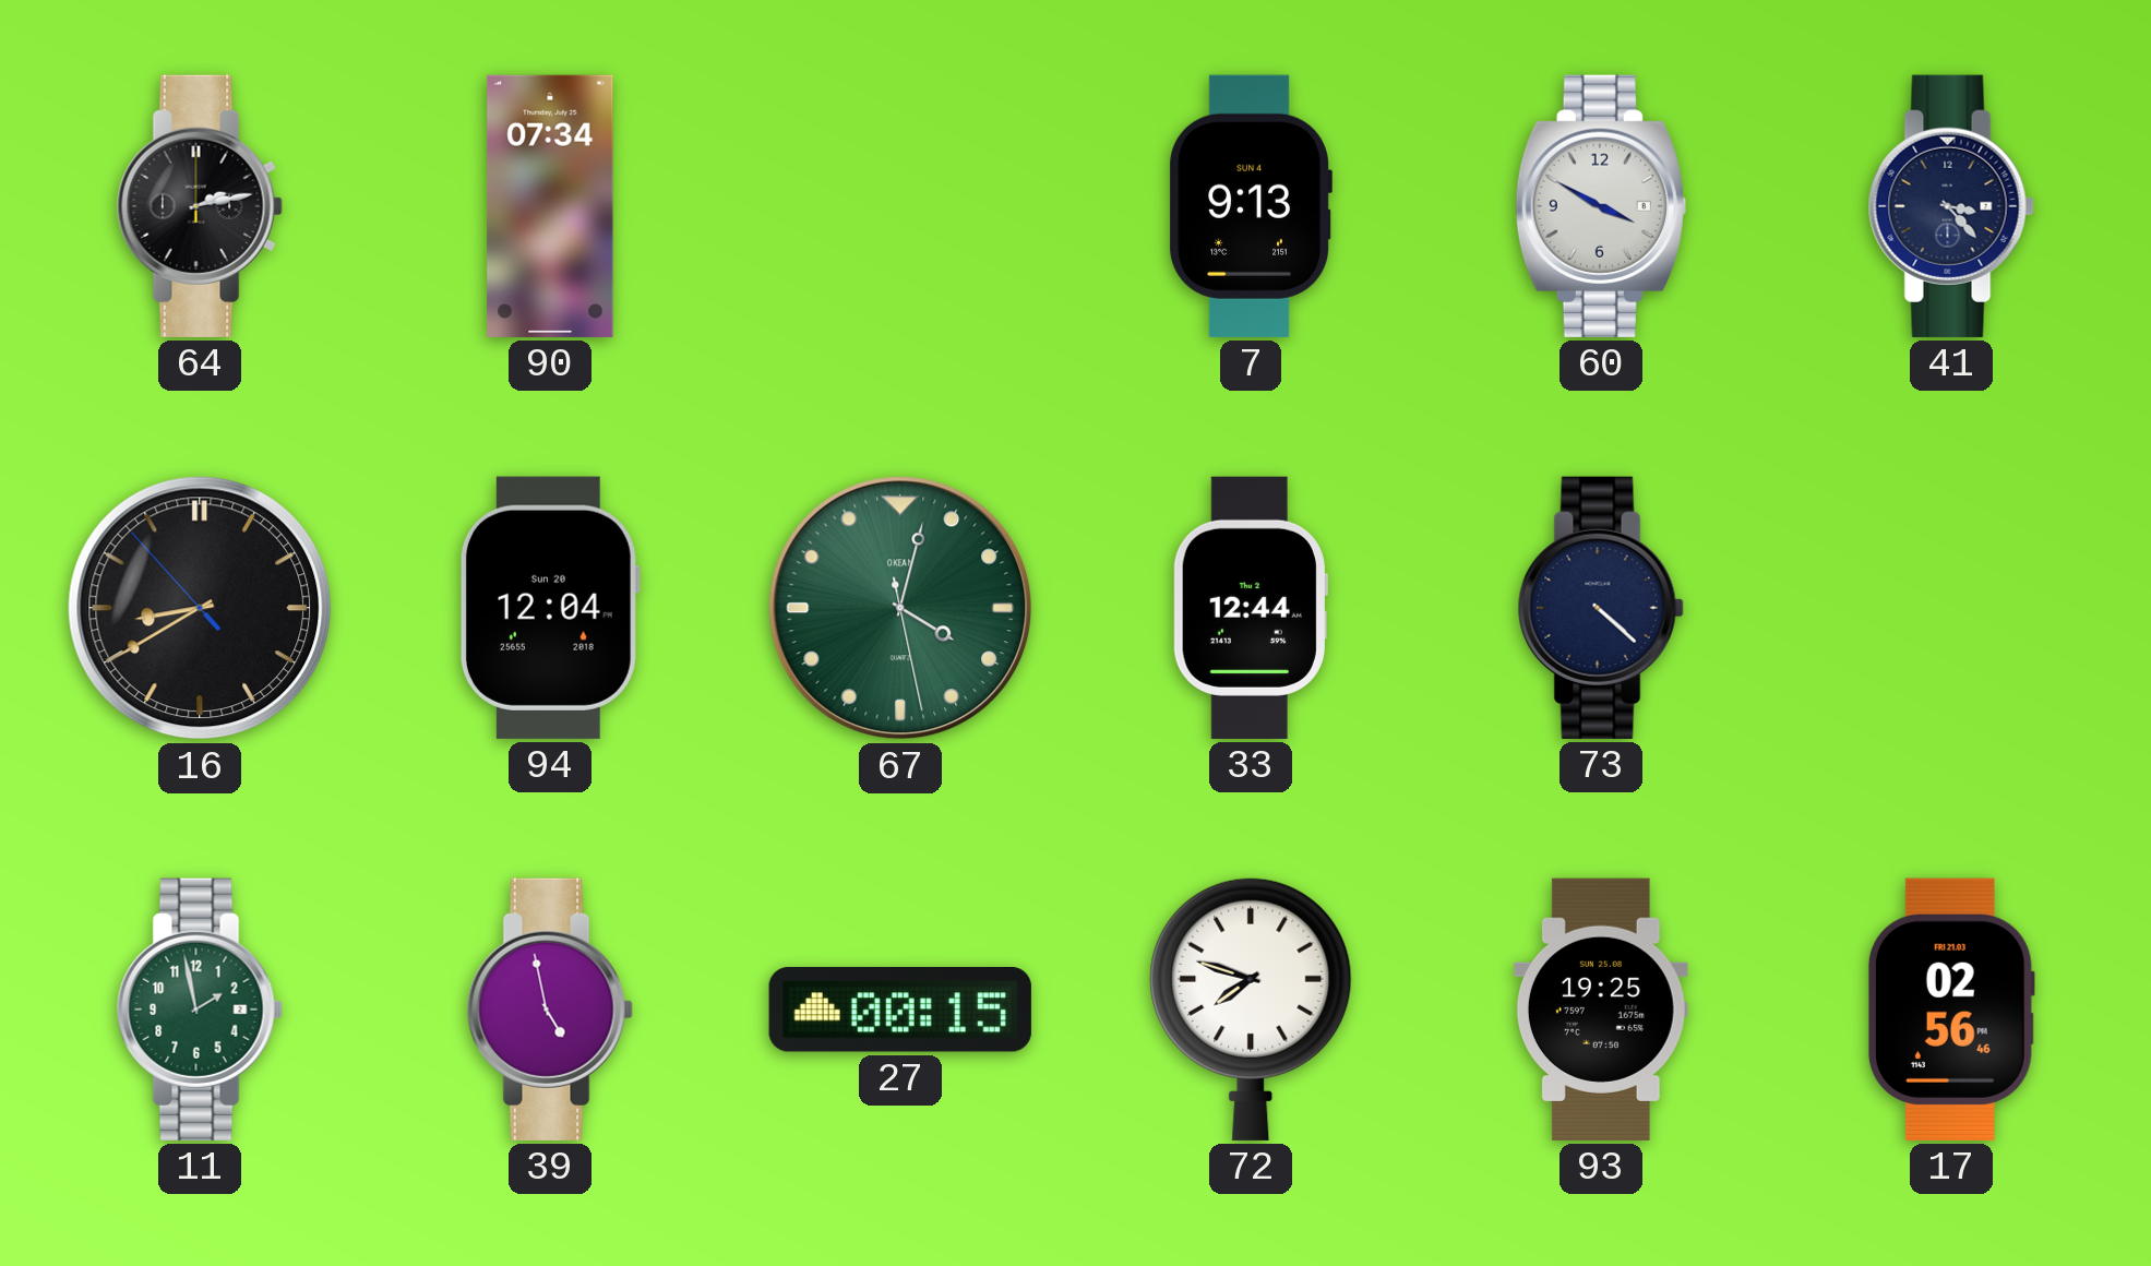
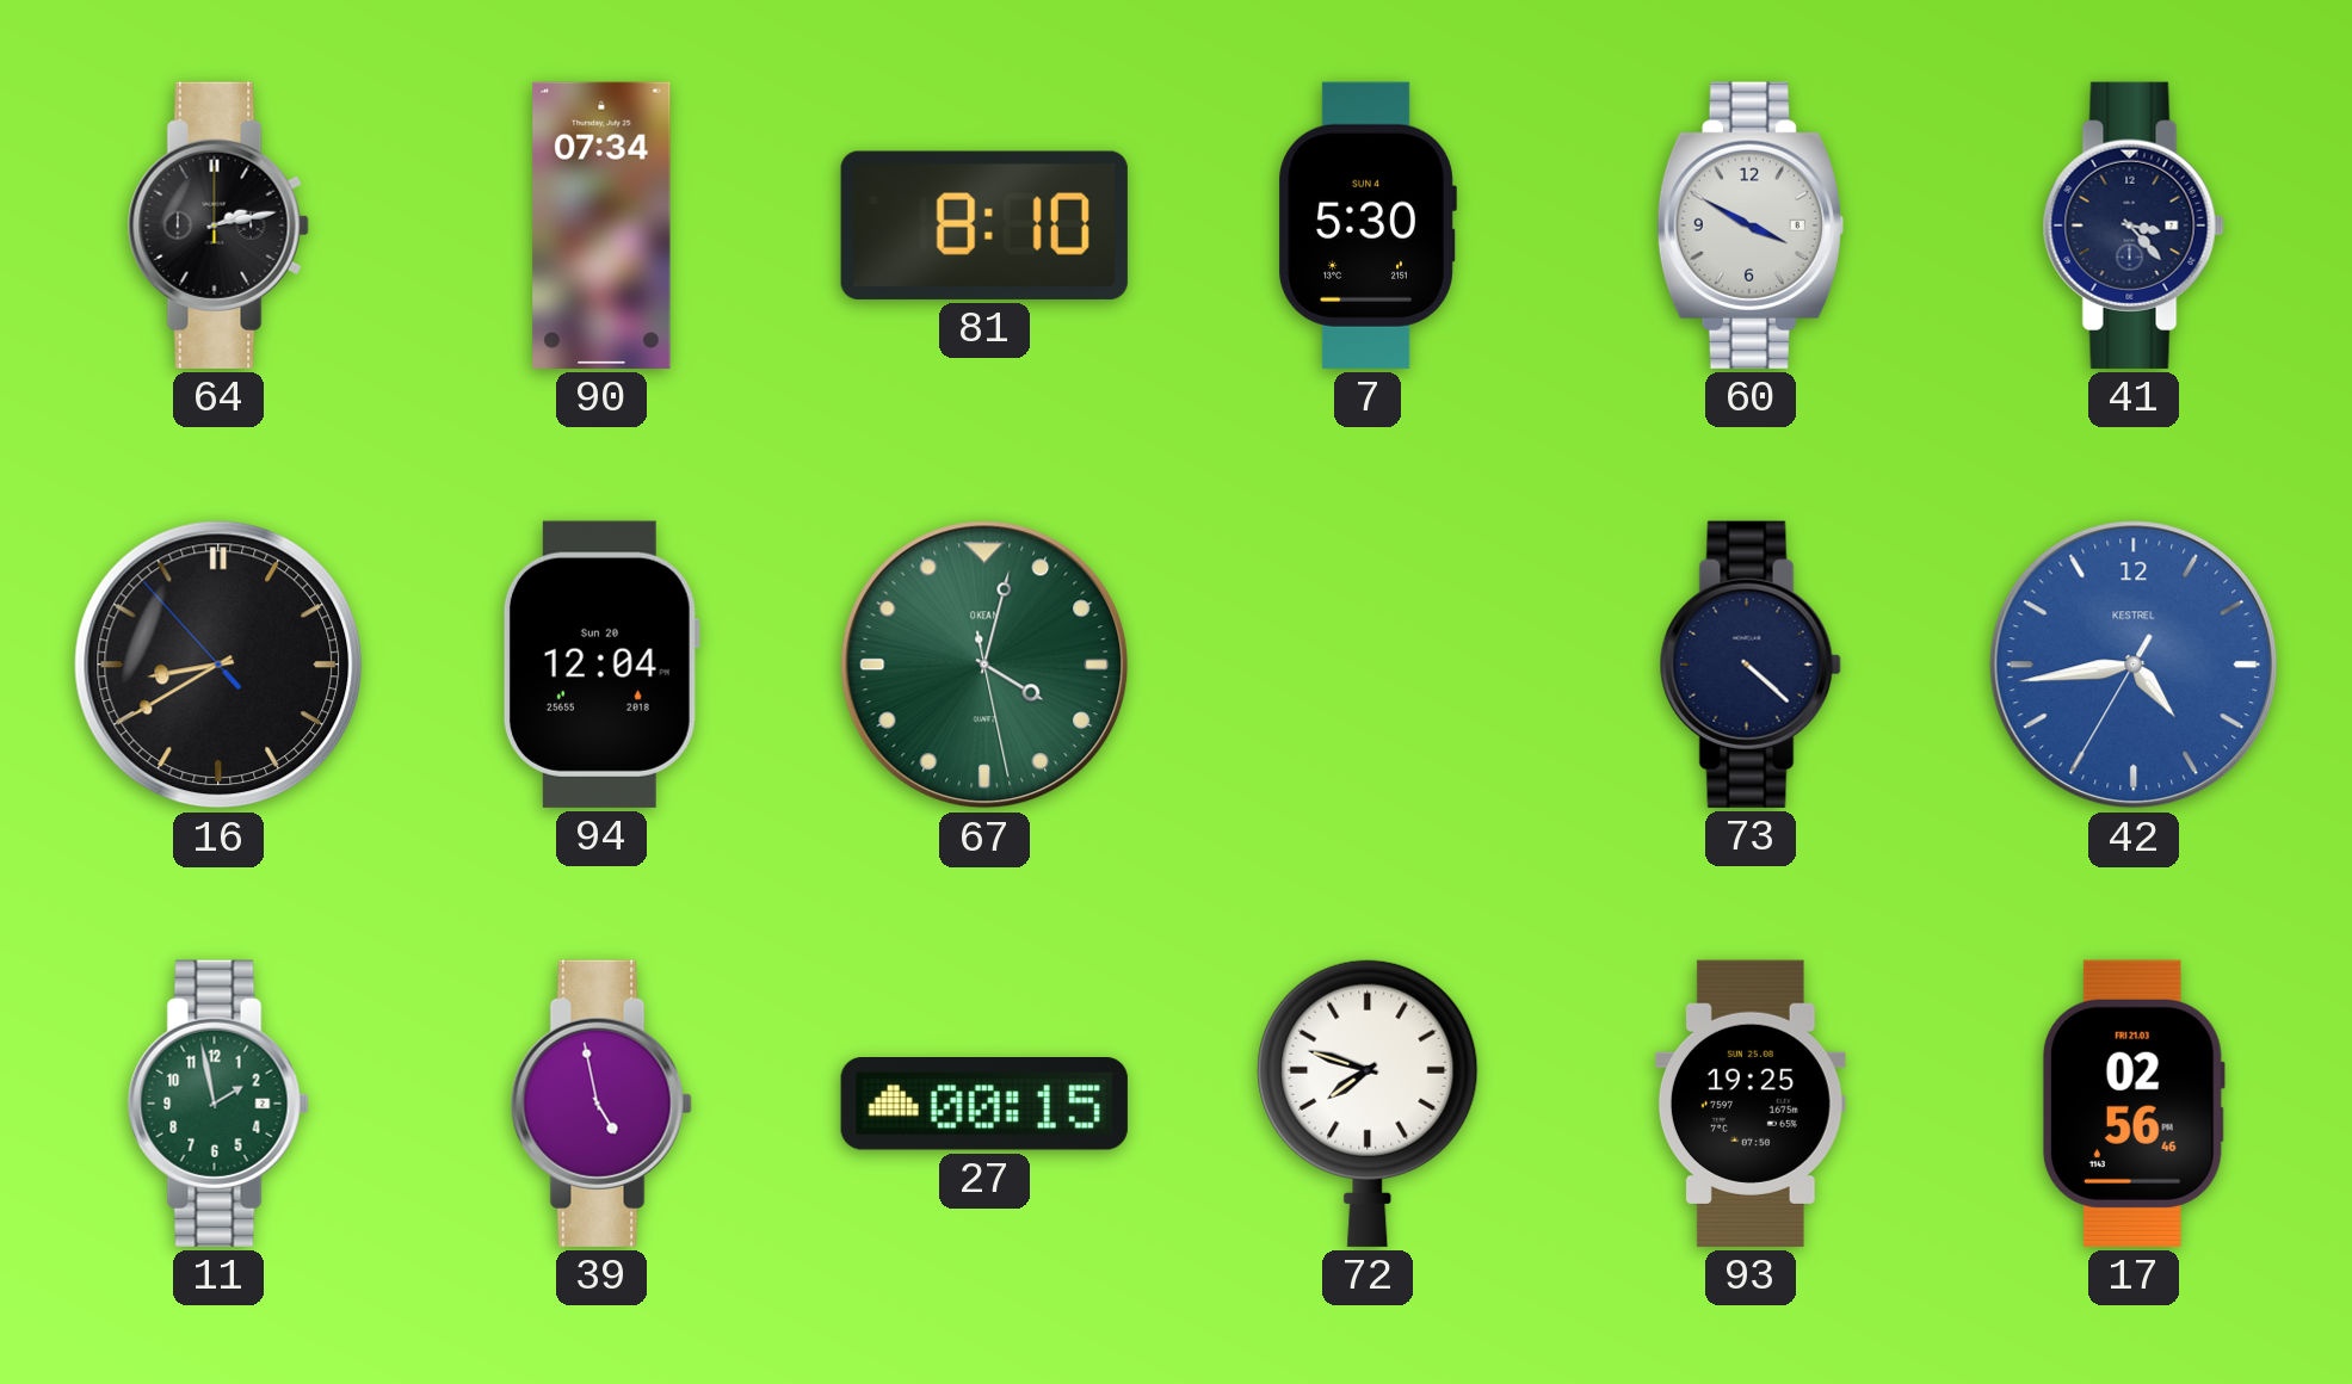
81: none -> 8:10 (984, 225)
7: 9:13 -> 5:30 (1368, 225)
33: 12:44 -> none (1251, 608)
42: none -> 4:43 (2134, 665)
